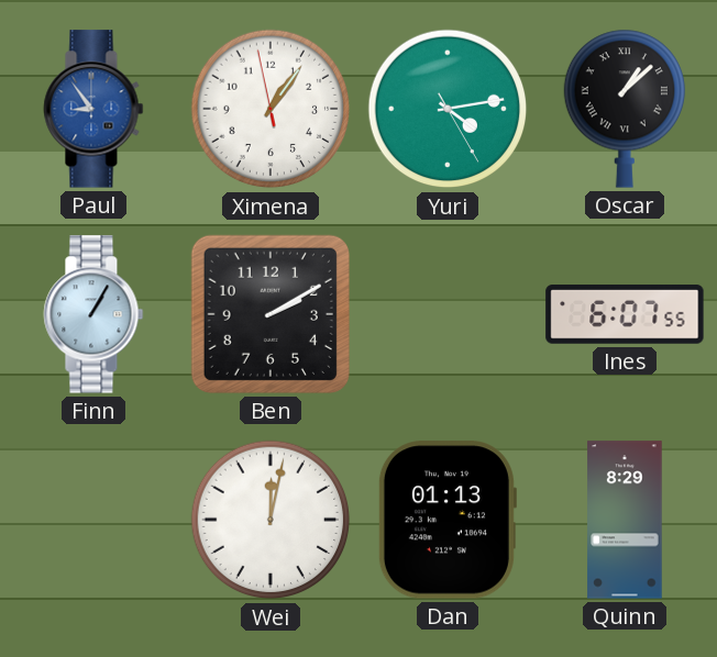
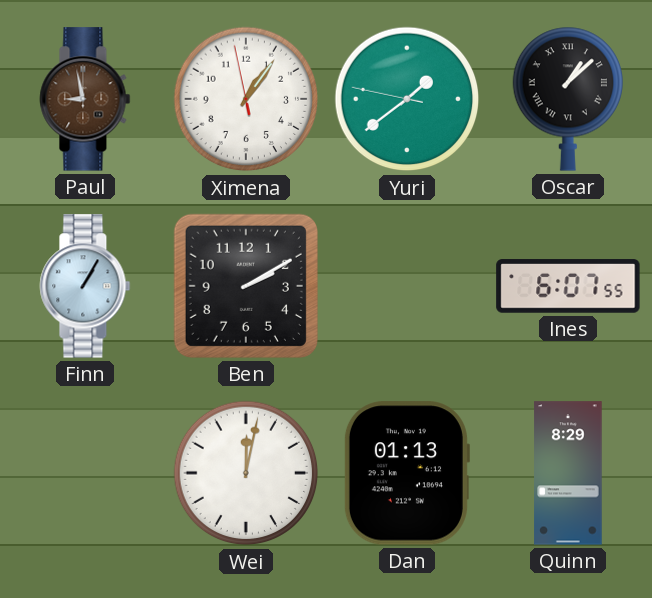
Paul: 8:54 -> 8:58 (85, 99)
Paul dial: blue -> brown (85, 99)
Yuri: 4:13 -> 1:38 (407, 99)
